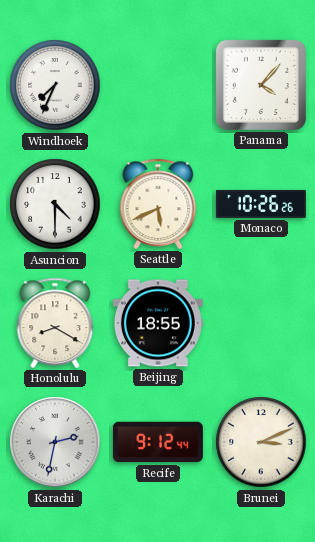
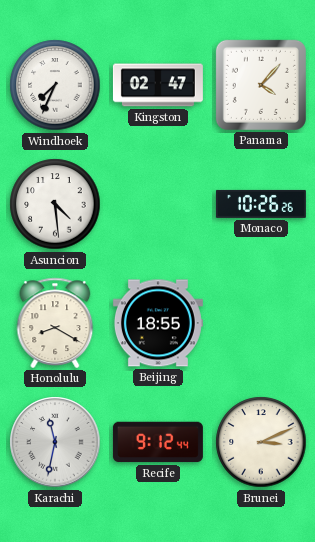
Kingston: none -> 02:47 (158, 85)
Asuncion: 4:30 -> 4:29 (55, 204)
Seattle: 5:41 -> none (158, 204)
Karachi: 2:32 -> 11:32 (55, 442)
